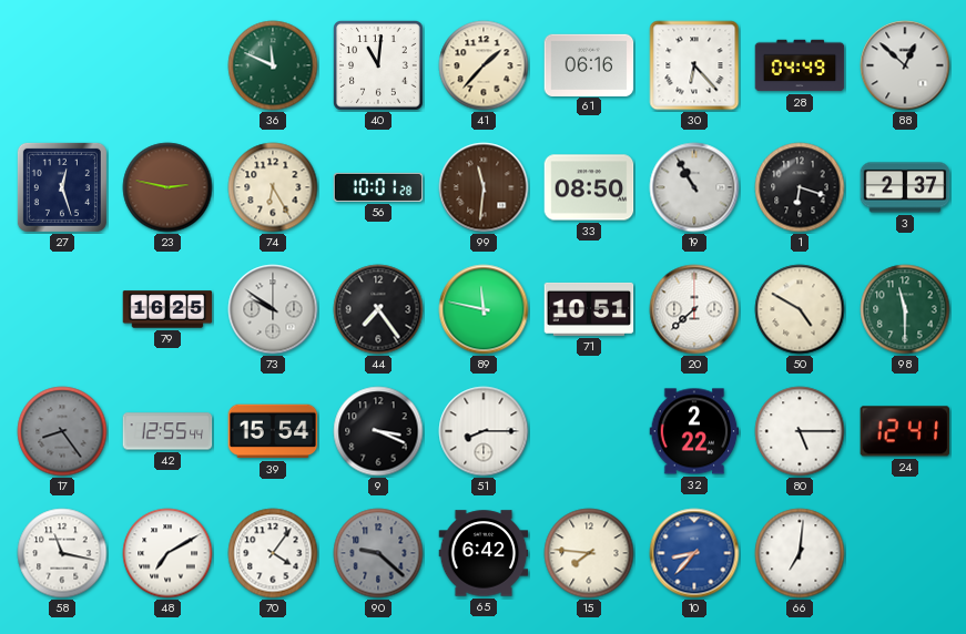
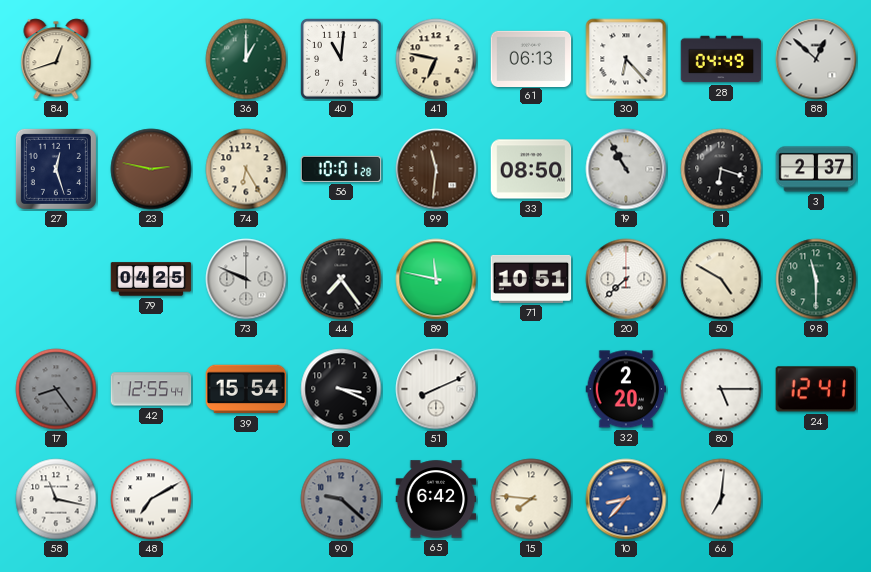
84: none -> 12:42 (56, 59)
36: 11:49 -> 1:00 (246, 59)
41: 1:37 -> 6:47 (436, 59)
61: 06:16 -> 06:13 (531, 58)
79: 16:25 -> 04:25 (151, 279)
73: 9:51 -> 9:49 (246, 279)
51: 8:15 -> 8:11 (436, 389)
32: 2:22 -> 2:20 (626, 389)
70: 4:06 -> none (273, 553)
